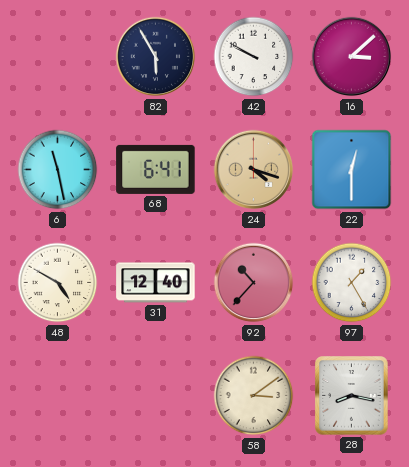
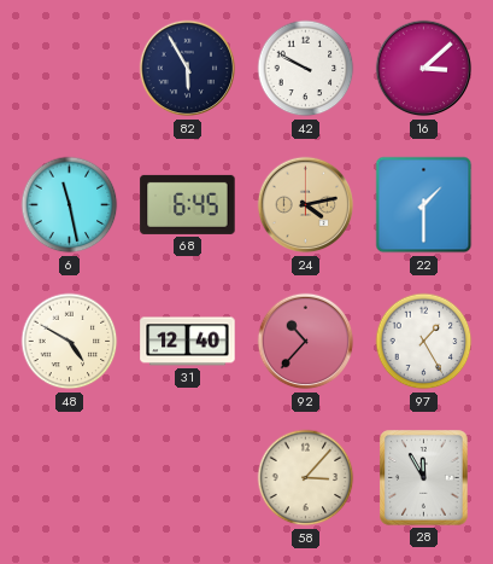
68: 6:41 -> 6:45 (188, 204)
24: 4:18 -> 4:13 (306, 205)
22: 12:30 -> 1:30 (424, 205)
58: 3:09 -> 3:07 (306, 478)
28: 8:17 -> 11:55 (424, 478)
